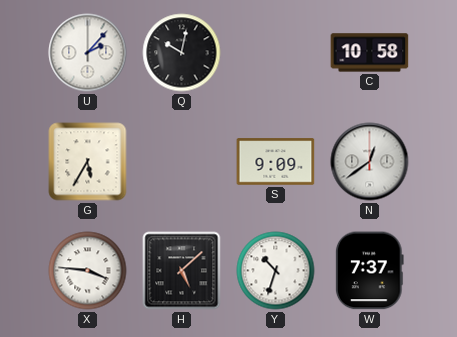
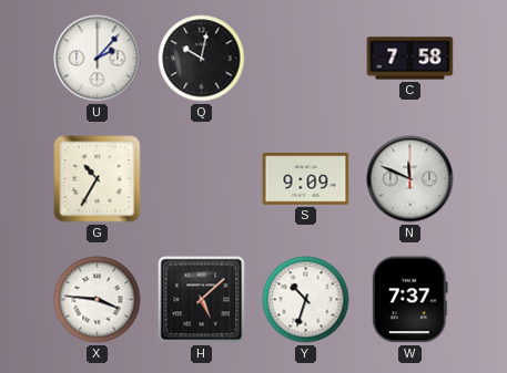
C: 10:58 -> 7:58 (410, 59)
G: 5:35 -> 10:35 (98, 179)
N: 12:39 -> 11:49 (410, 179)
